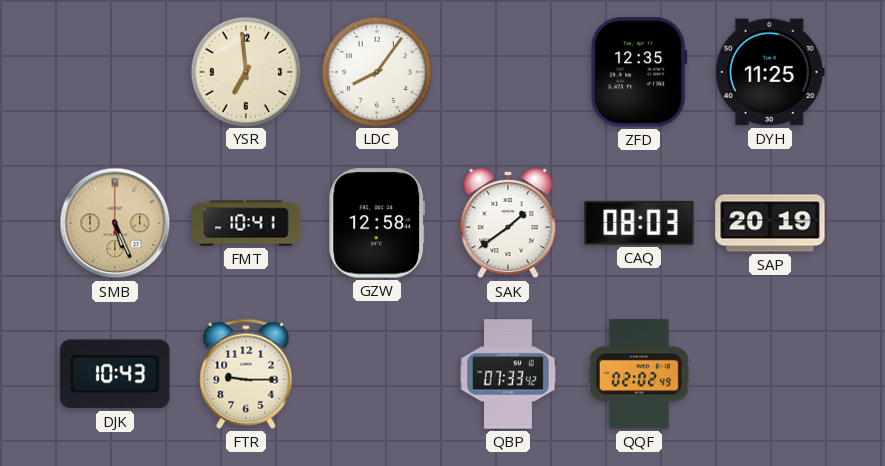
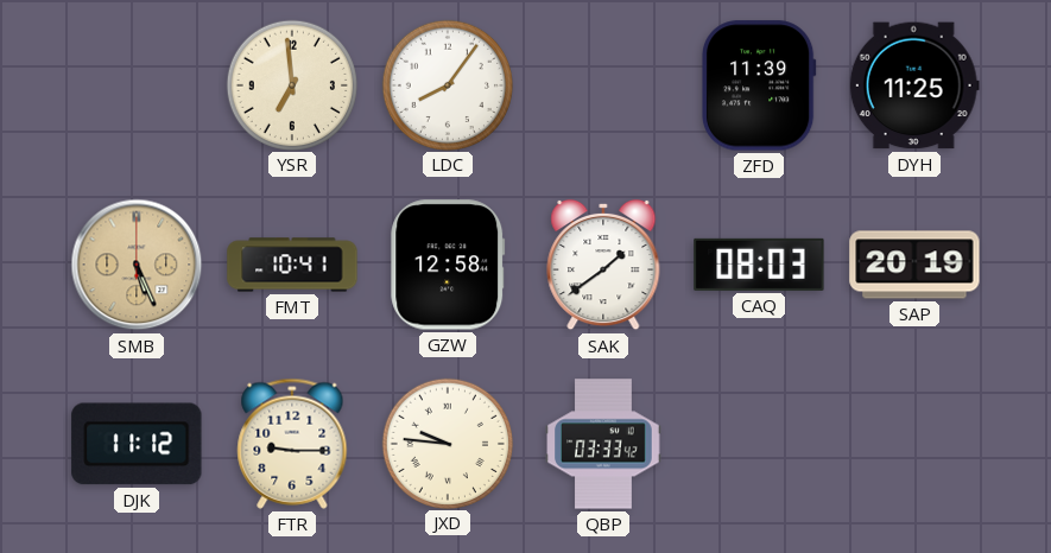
ZFD: 12:35 -> 11:39 (759, 85)
DJK: 10:43 -> 11:12 (137, 444)
JXD: none -> 9:46 (447, 443)
QBP: 07:33 -> 03:33 (603, 444)
QQF: 02:02 -> none (639, 374)
